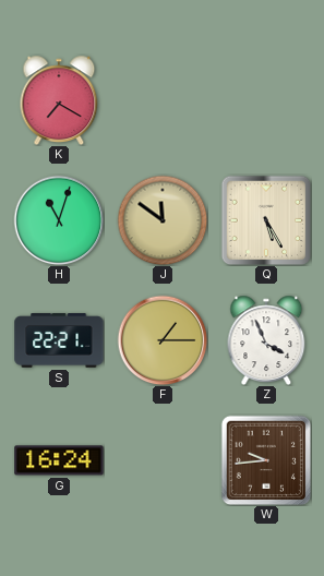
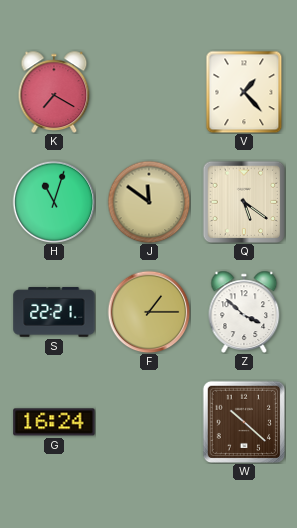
V: none -> 1:23 (244, 92)
Q: 5:25 -> 5:21 (243, 201)
Z: 3:56 -> 3:52 (244, 312)
W: 9:44 -> 10:22 (243, 421)
